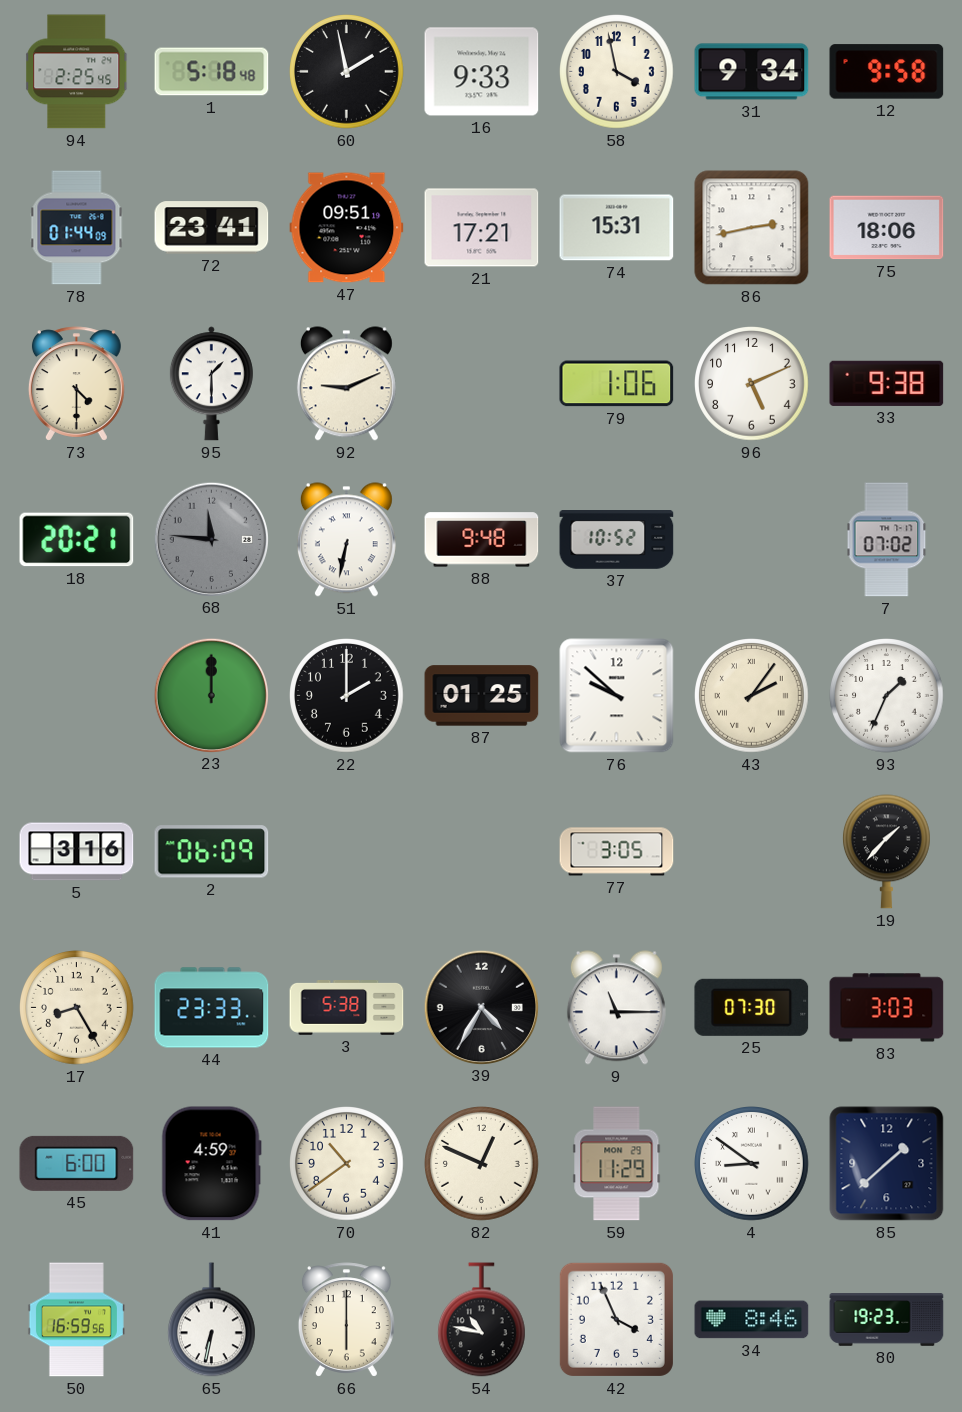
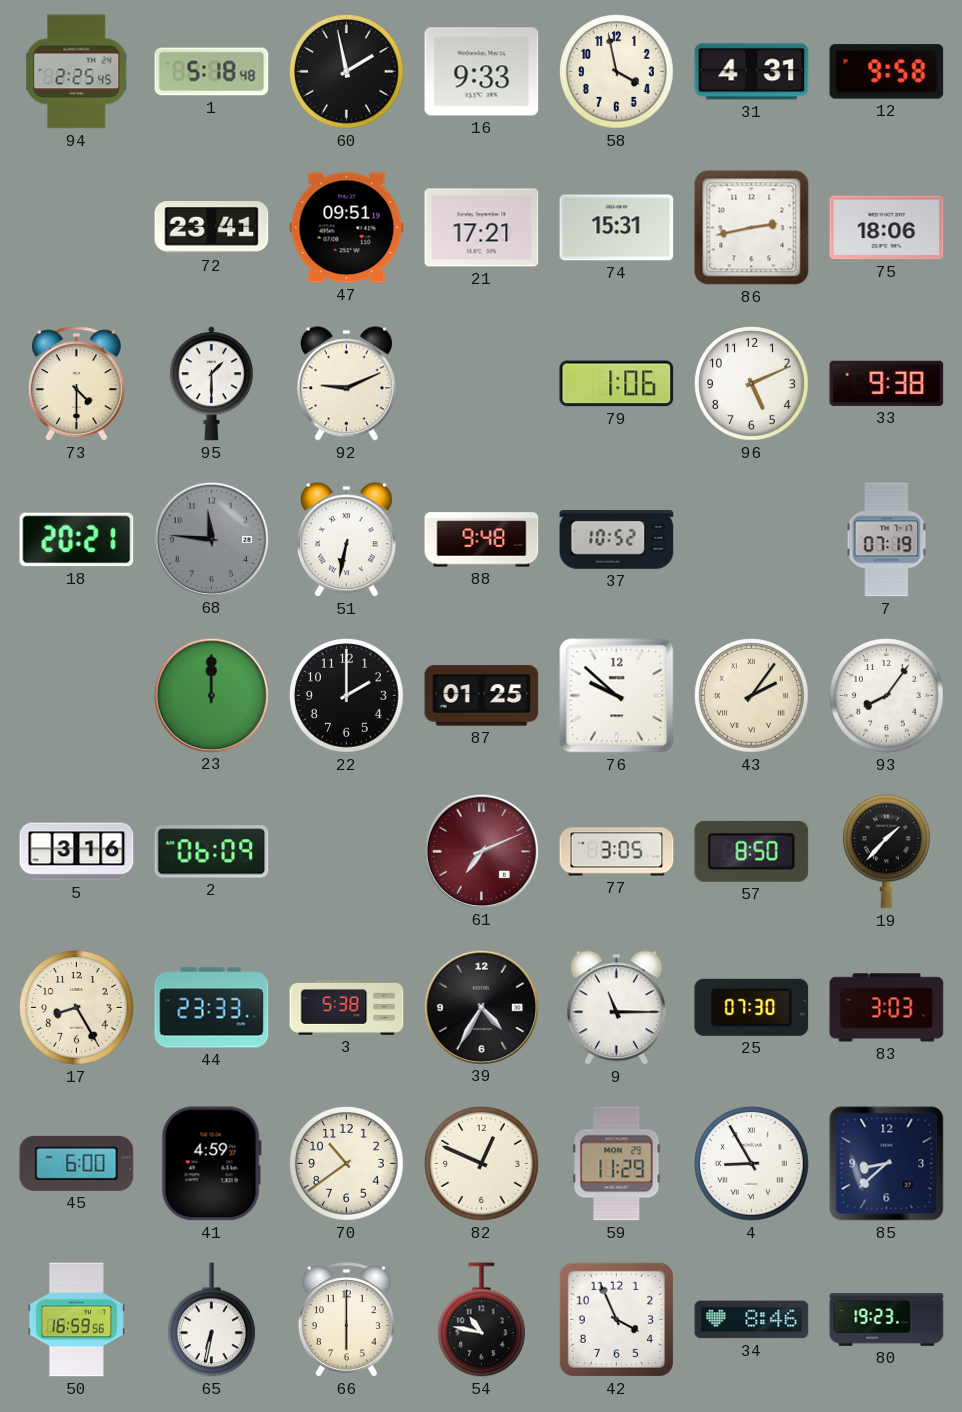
31: 9:34 -> 4:31 (752, 72)
78: 01:44 -> none (77, 228)
7: 07:02 -> 07:19 (887, 540)
93: 1:34 -> 8:06 (887, 696)
61: none -> 7:11 (481, 851)
57: none -> 8:50 (752, 851)
4: 8:51 -> 8:55 (752, 1164)
85: 1:38 -> 8:38 (887, 1164)
